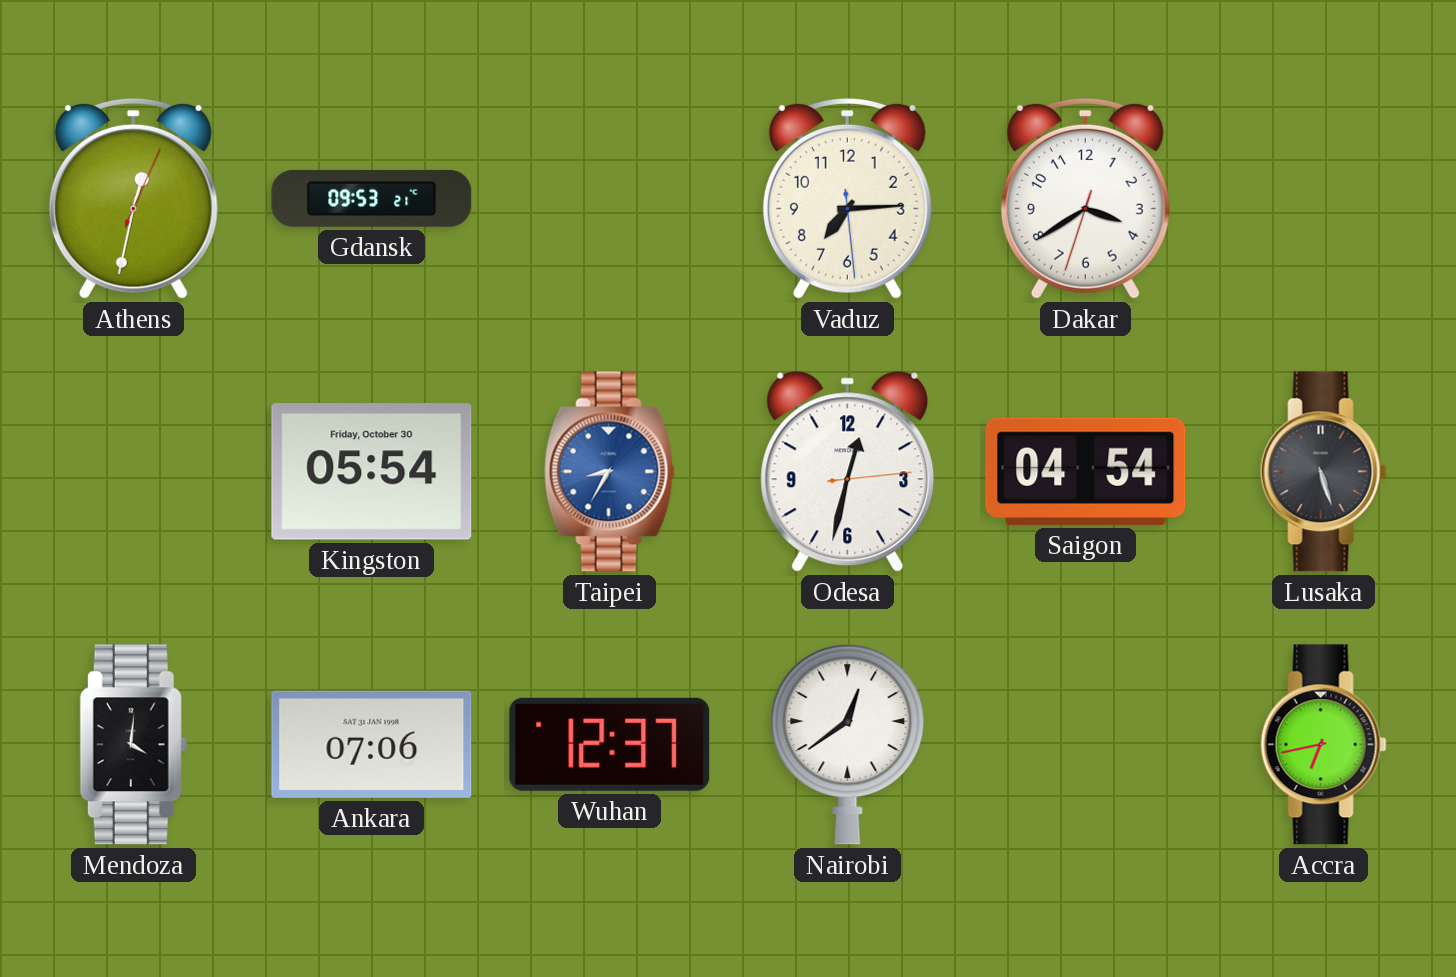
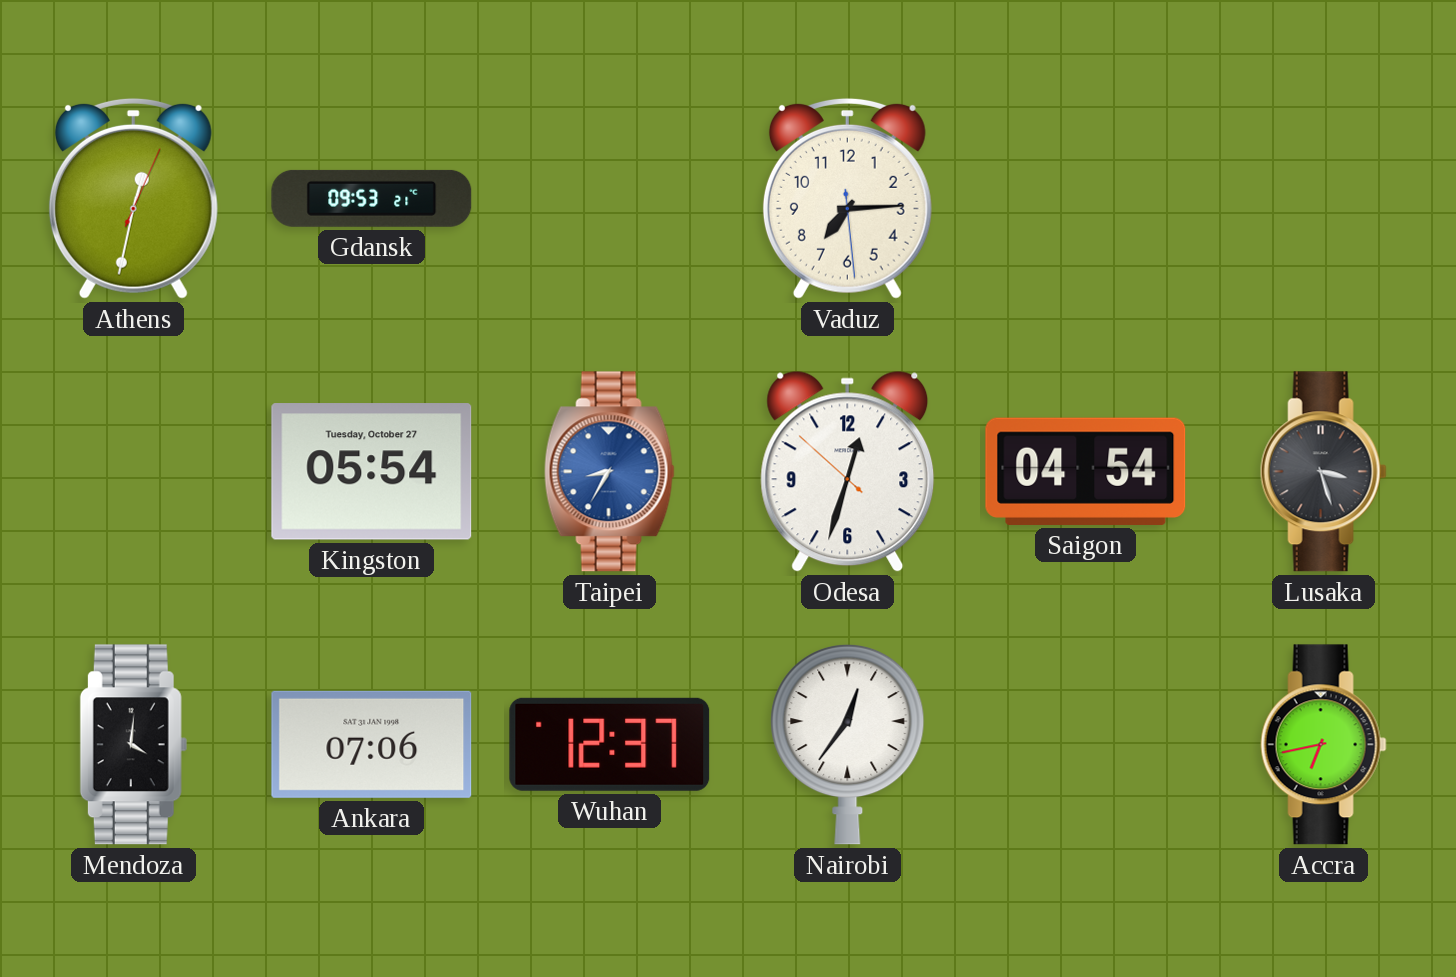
Dakar: 3:39 -> none (1085, 198)
Kingston date: Friday, October 30 -> Tuesday, October 27 (372, 472)
Odesa: 12:32:14 -> 12:32:52 (848, 471)
Lusaka: 5:27 -> 3:27 (1323, 472)
Nairobi: 12:39 -> 12:36 (848, 744)
